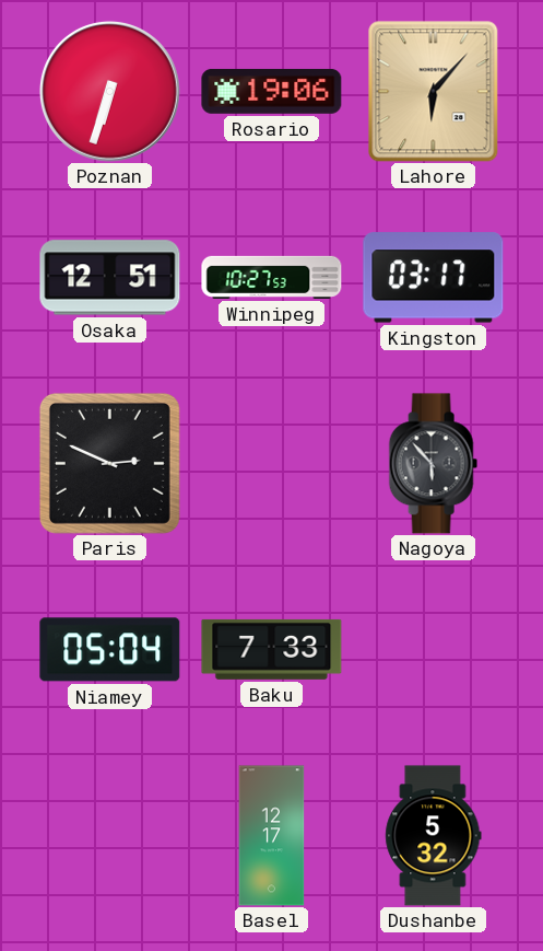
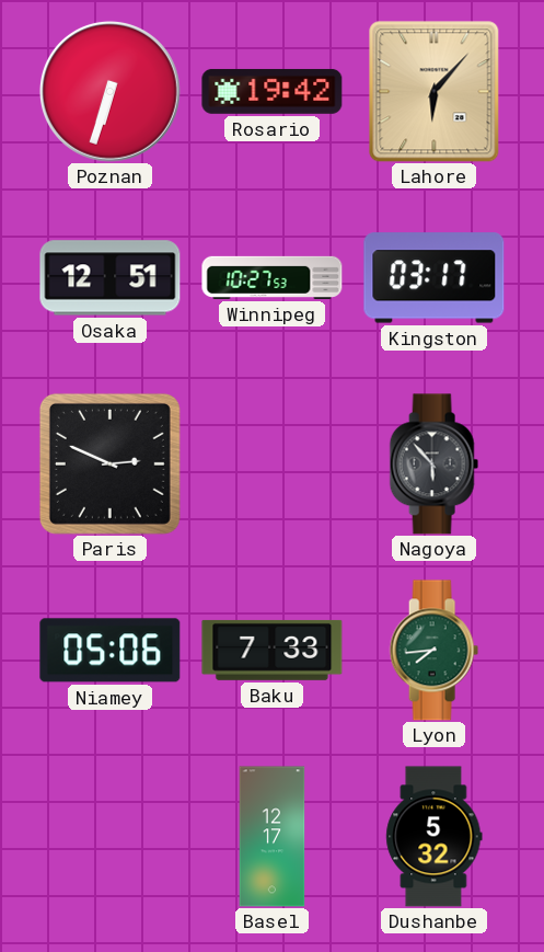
Rosario: 19:06 -> 19:42 (273, 91)
Niamey: 05:04 -> 05:06 (111, 651)
Lyon: none -> 7:44 (433, 651)
